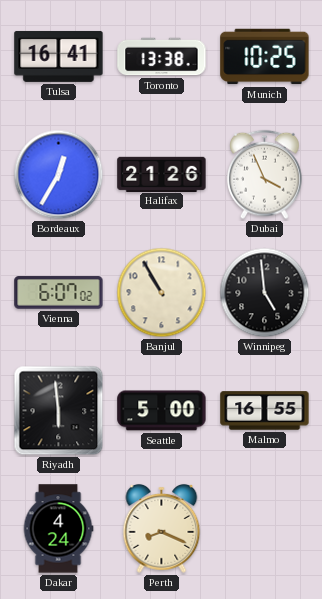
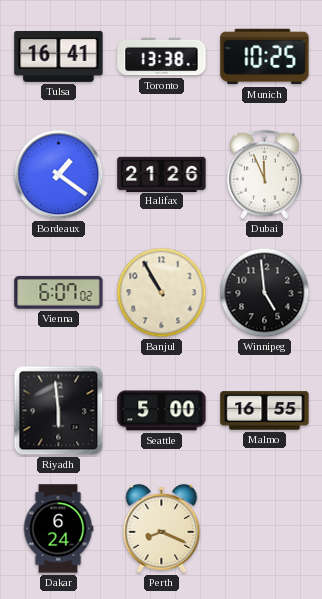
Bordeaux: 12:35 -> 1:21 (59, 175)
Dubai: 3:56 -> 11:56 (265, 175)
Dakar: 4:24 -> 6:24 (58, 529)
